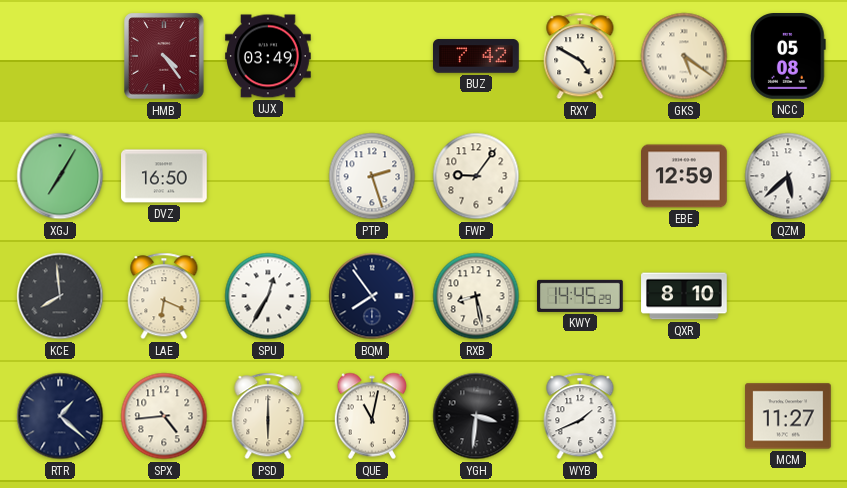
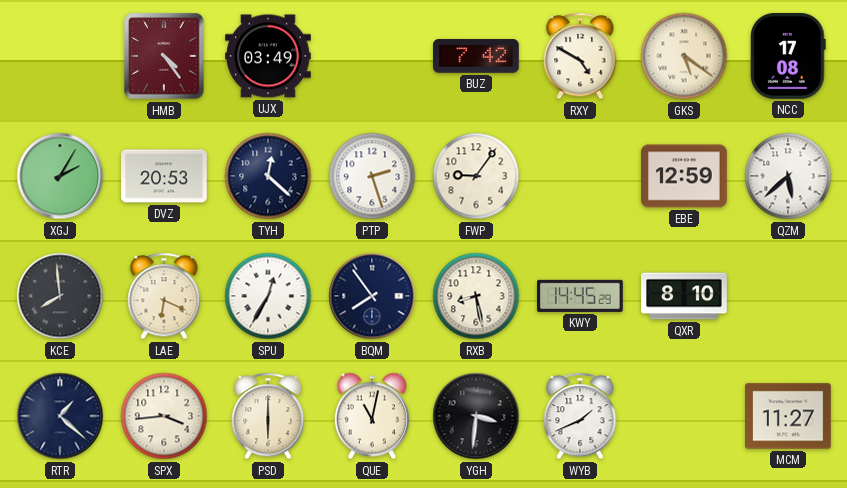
NCC: 05:08 -> 17:08 (789, 57)
XGJ: 7:05 -> 2:05 (60, 176)
DVZ: 16:50 -> 20:53 (164, 176)
TYH: none -> 12:22 (268, 176)
SPX: 4:44 -> 3:44 (164, 416)
